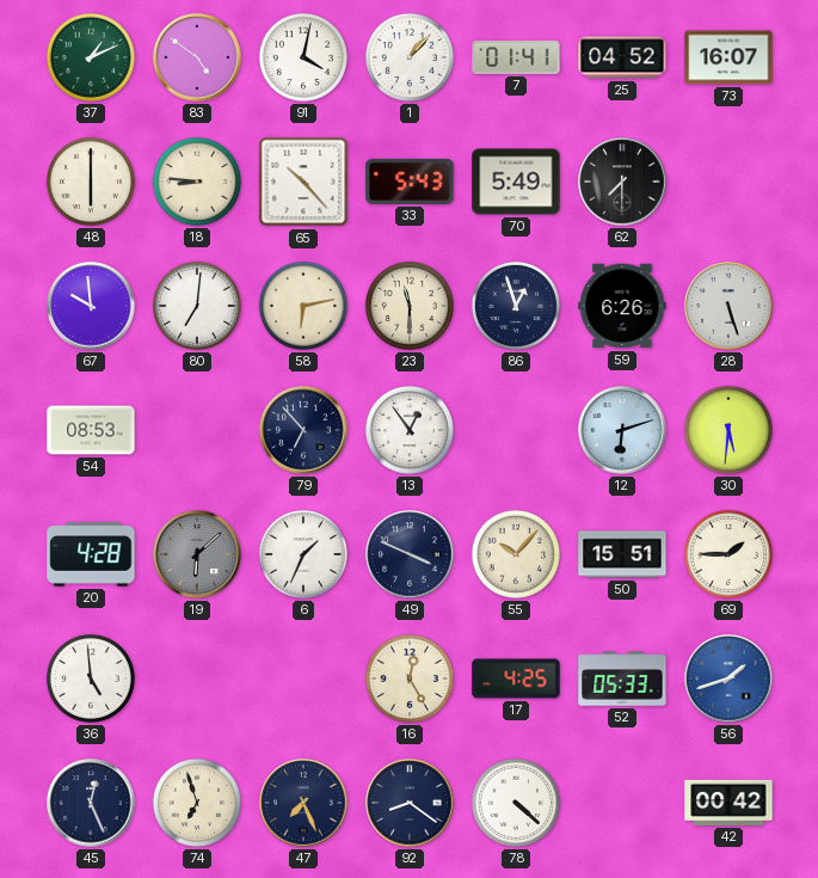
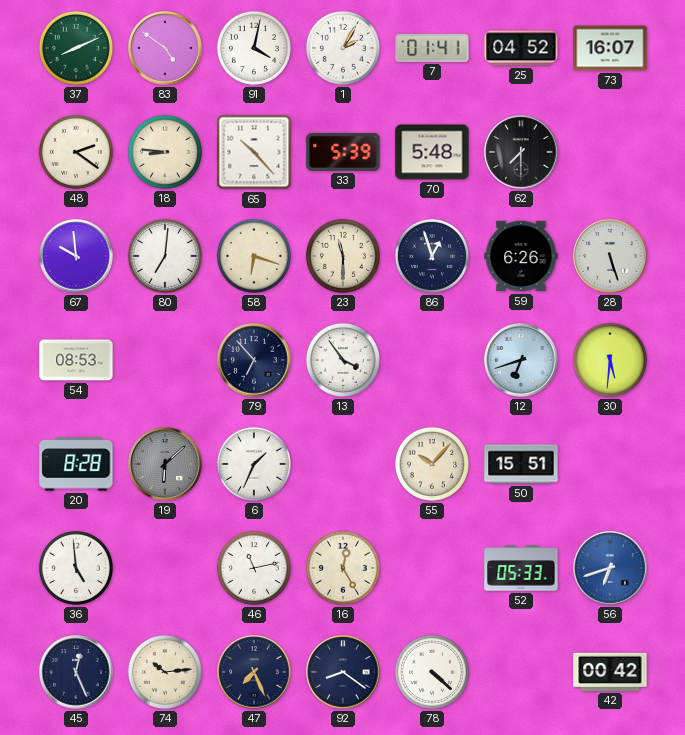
37: 1:11 -> 8:11 (76, 48)
1: 1:07 -> 2:05 (343, 48)
48: 6:00 -> 2:21 (76, 152)
33: 5:43 -> 5:39 (343, 152)
70: 5:49 -> 5:48 (432, 152)
58: 6:13 -> 6:18 (254, 256)
13: 12:54 -> 3:54 (343, 360)
12: 6:12 -> 6:42 (521, 360)
20: 4:28 -> 8:28 (76, 464)
49: 3:49 -> none (410, 554)
69: 1:45 -> none (728, 554)
46: none -> 11:13 (254, 568)
17: 4:25 -> none (516, 679)
56: 1:42 -> 6:42 (610, 568)
74: 6:57 -> 10:14 (165, 672)
